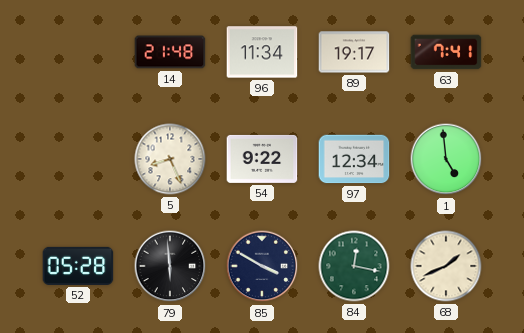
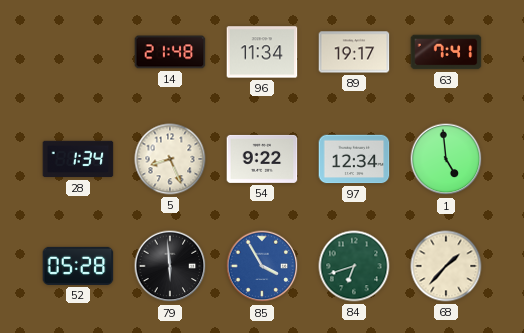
28: none -> 1:34 (78, 159)
85: 3:50 -> 3:55 (262, 266)
85 dial: navy -> blue (262, 266)
84: 12:17 -> 6:42 (354, 266)
68: 1:41 -> 1:37 (446, 266)
